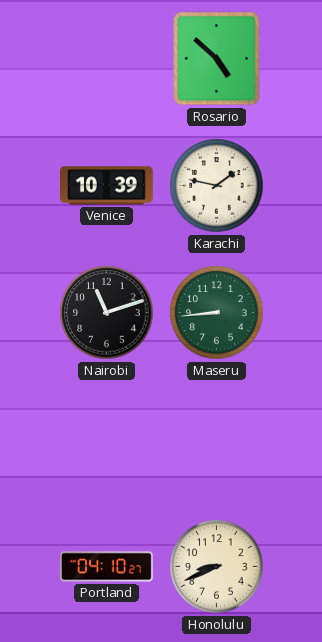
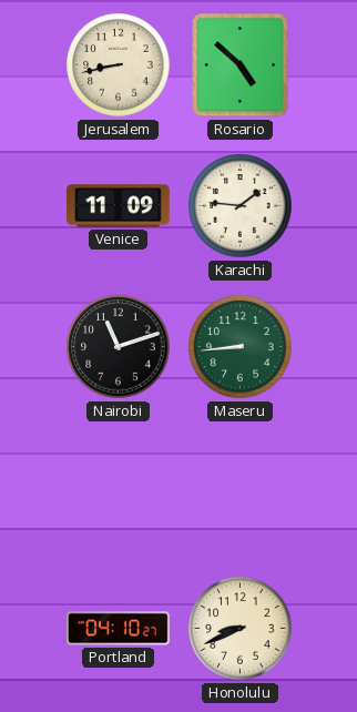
Jerusalem: none -> 8:43 (119, 65)
Venice: 10:39 -> 11:09 (119, 206)
Karachi: 1:47 -> 1:46 (241, 206)
